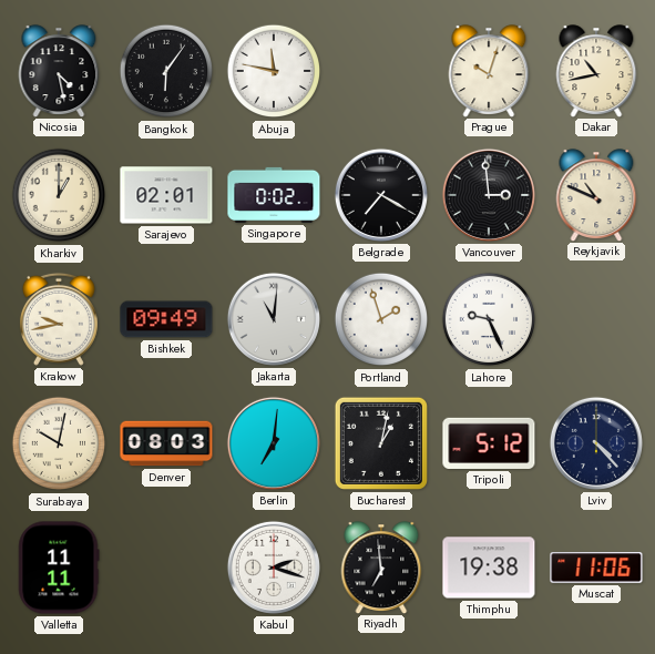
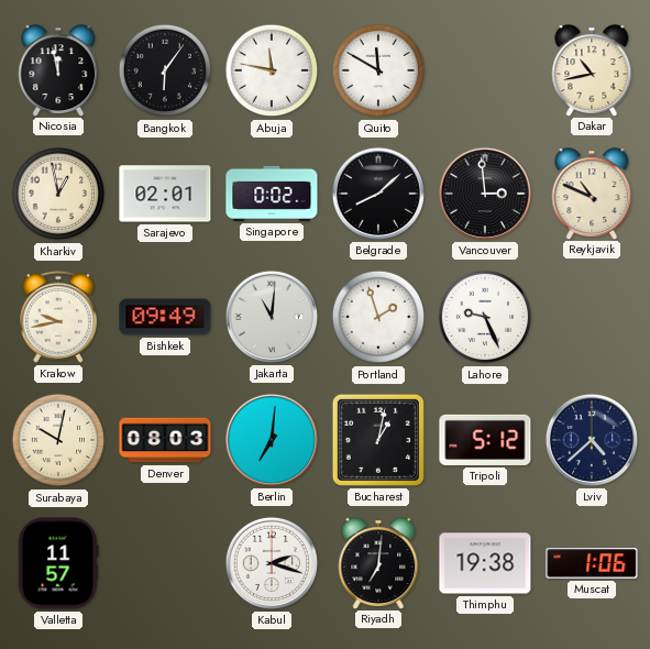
Nicosia: 4:28 -> 11:58 (58, 70)
Quito: none -> 11:50 (378, 70)
Prague: 10:03 -> none (489, 71)
Kharkiv: 1:00 -> 12:58 (58, 194)
Belgrade: 7:20 -> 8:08 (378, 194)
Lviv: 4:23 -> 4:38 (592, 440)
Valletta: 11:11 -> 11:57 (58, 563)
Riyadh: 6:59 -> 7:01 (378, 563)
Muscat: 11:06 -> 1:06 (592, 563)
